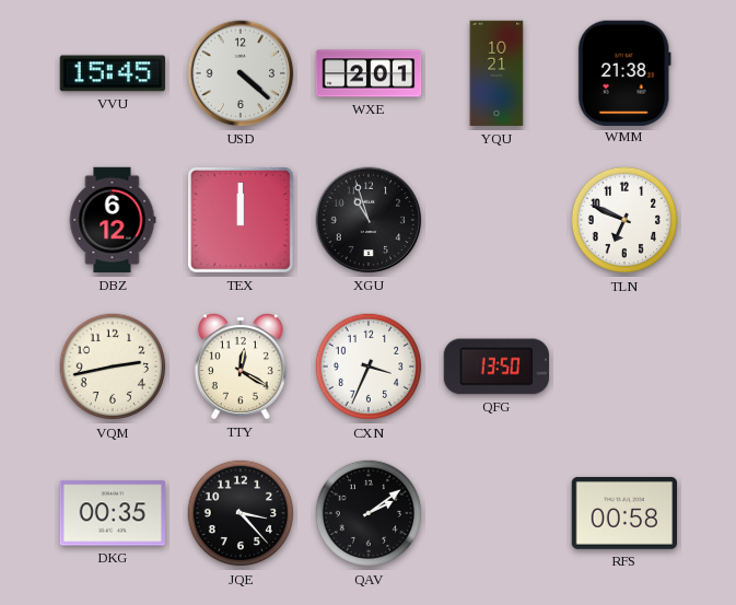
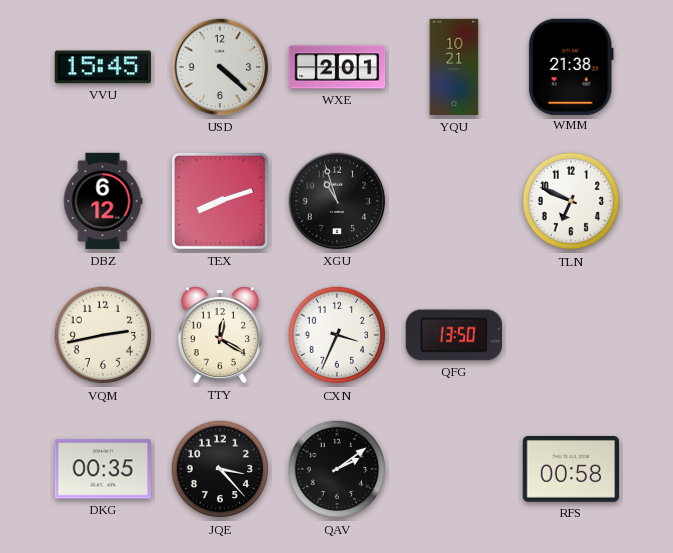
TEX: 12:00 -> 8:12 (220, 201)
